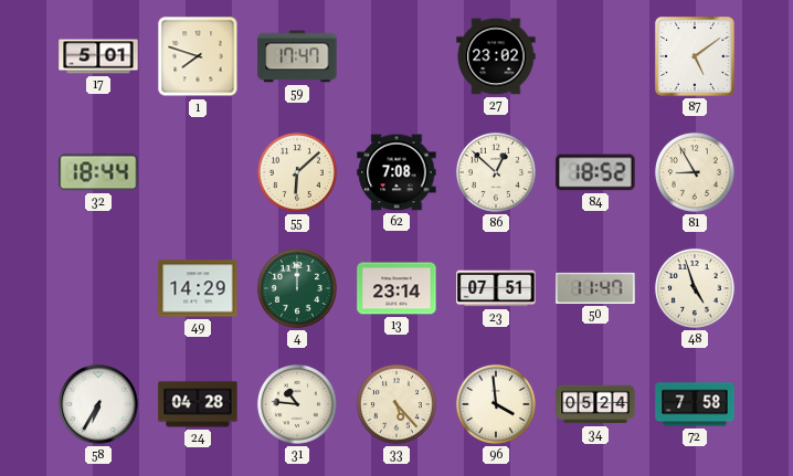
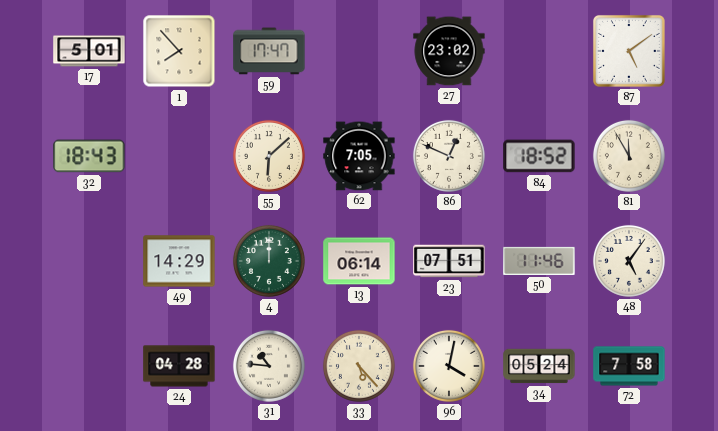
1: 7:48 -> 7:53 (179, 51)
32: 18:44 -> 18:43 (89, 156)
62: 7:08 -> 7:05 (359, 156)
86: 12:52 -> 12:49 (449, 156)
81: 8:55 -> 11:55 (629, 156)
13: 23:14 -> 06:14 (359, 261)
50: 11:47 -> 11:46 (539, 261)
48: 4:57 -> 5:06 (629, 261)
58: 6:35 -> none (98, 404)
96: 3:59 -> 4:02 (449, 366)
